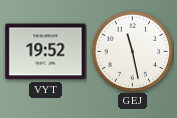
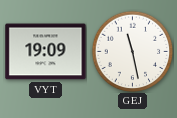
VYT: 19:52 -> 19:09 (46, 52)
